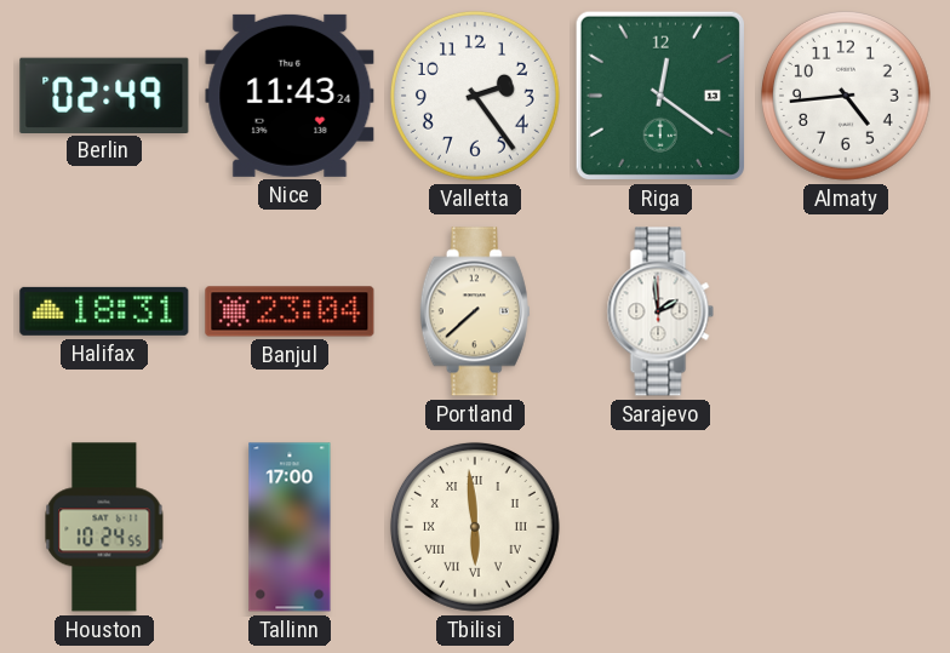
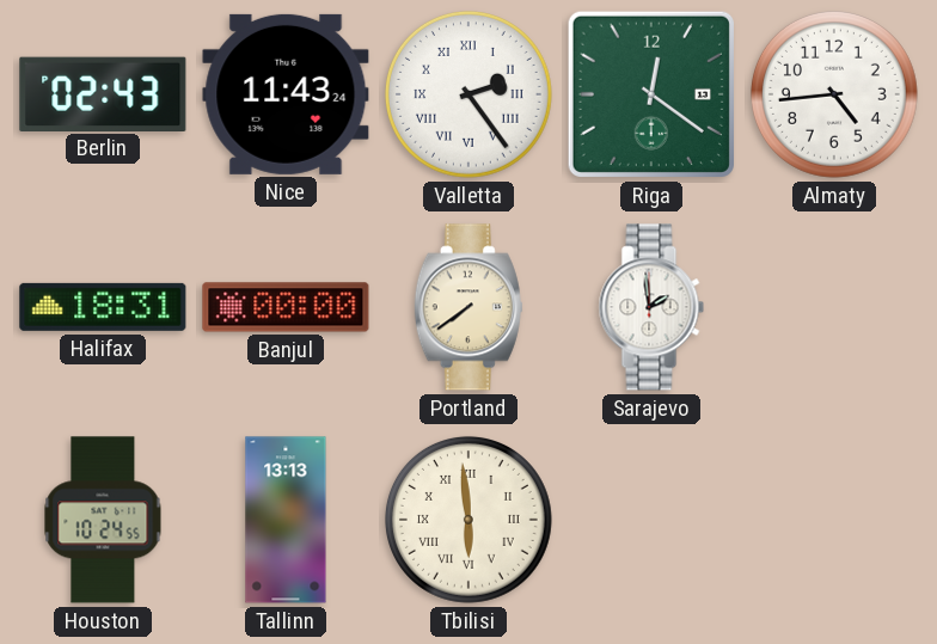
Berlin: 02:49 -> 02:43 (103, 93)
Valletta numerals: Arabic -> Roman (468, 94)
Banjul: 23:04 -> 00:00 (286, 307)
Portland: 7:38 -> 7:39 (468, 307)
Tallinn: 17:00 -> 13:13 (286, 520)
